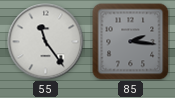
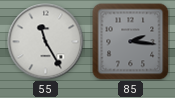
55: 11:24 -> 11:25 (46, 42)
